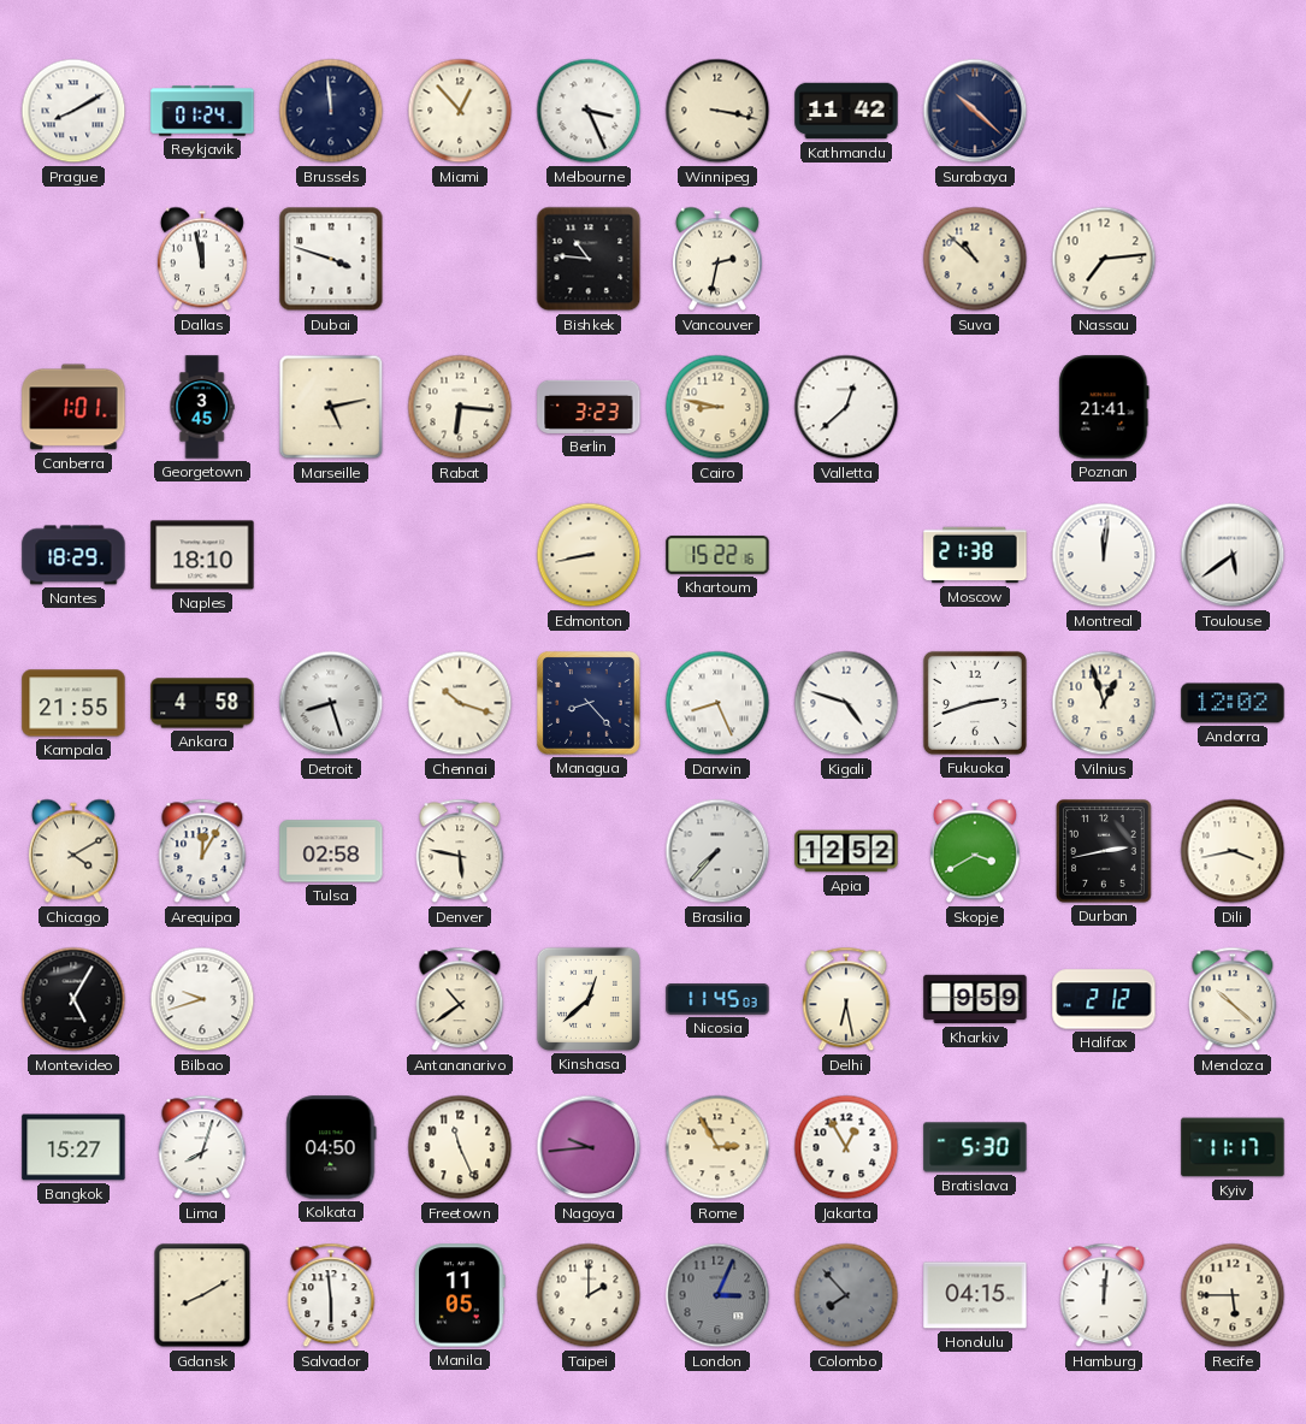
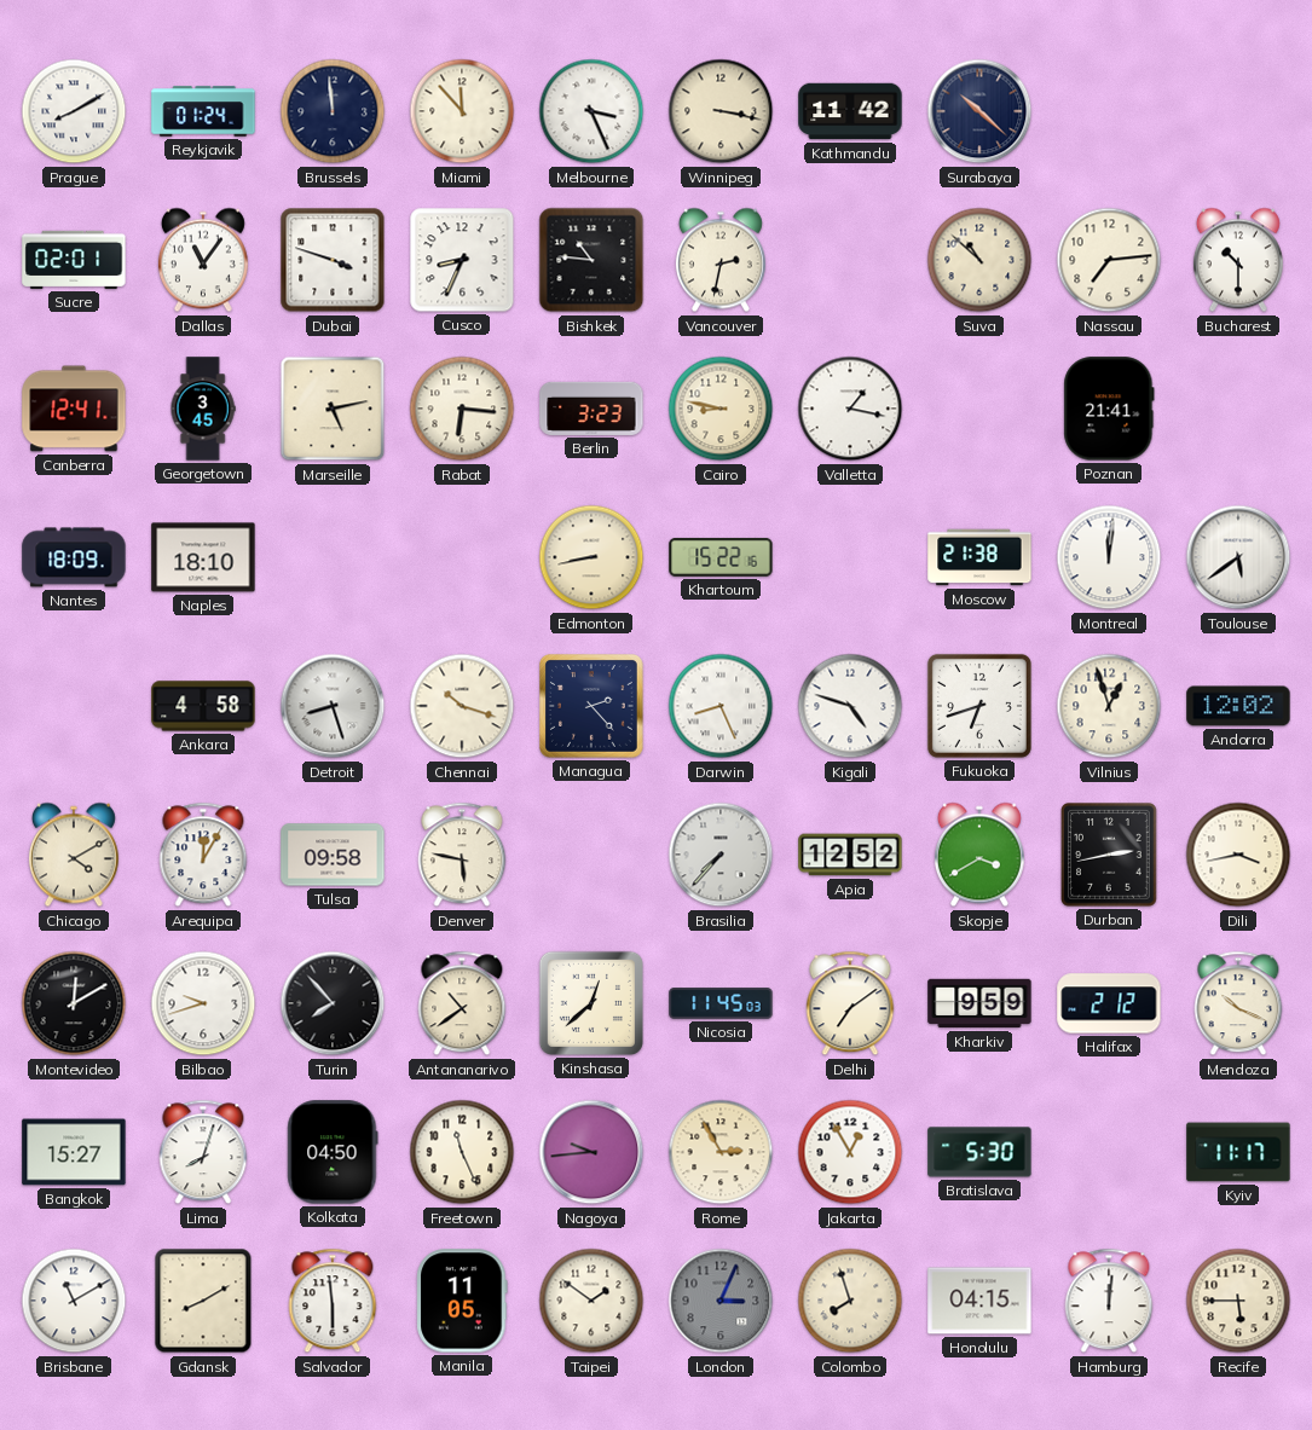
Miami: 12:53 -> 11:53 (462, 111)
Sucre: none -> 02:01 (74, 260)
Dallas: 11:58 -> 11:06 (203, 260)
Cusco: none -> 8:34 (462, 260)
Bucharest: none -> 10:30 (1238, 260)
Canberra: 1:01 -> 12:41 (74, 409)
Valletta: 12:38 -> 1:17 (850, 409)
Nantes: 18:29 -> 18:09 (74, 557)
Kampala: 21:55 -> none (73, 703)
Managua: 8:23 -> 2:23 (593, 707)
Fukuoka: 2:42 -> 6:42 (979, 706)
Tulsa: 02:58 -> 09:58 (333, 855)
Montevideo: 5:05 -> 12:10 (74, 1003)
Turin: none -> 7:53 (333, 1003)
Delhi: 6:28 -> 7:09 (850, 1003)
Mendoza: 10:22 -> 10:19 (1238, 1003)
Brisbane: none -> 11:10 (74, 1301)
Taipei: 2:00 -> 1:51 (591, 1301)
Colombo: 7:53 -> 7:57 (850, 1301)
Colombo dial: grey -> cream (850, 1301)
